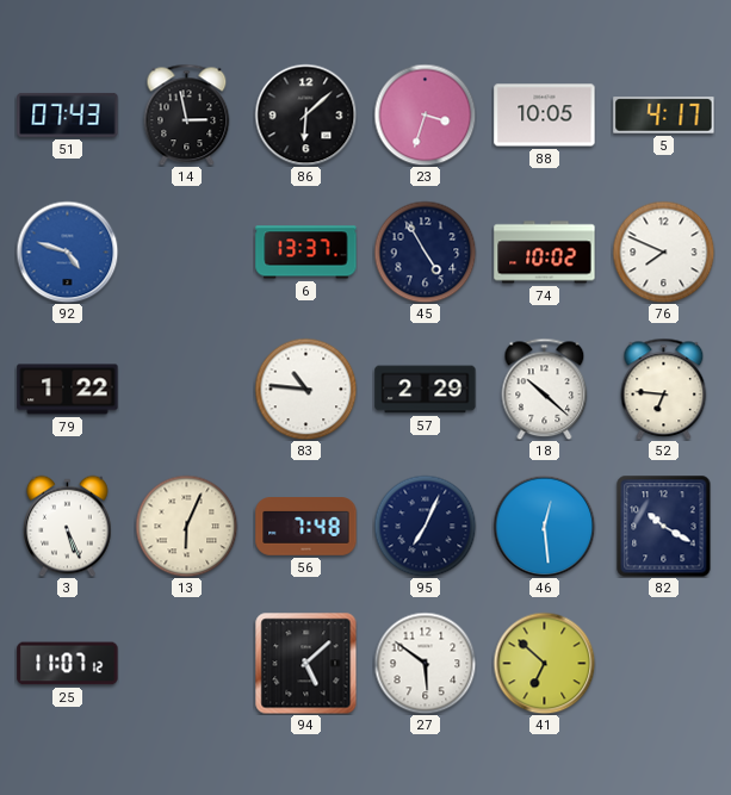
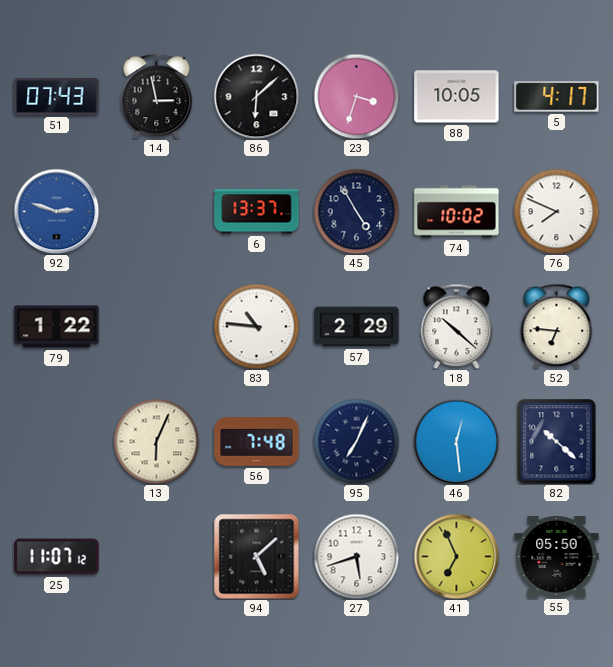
92: 4:48 -> 2:48 (56, 211)
3: 5:26 -> none (68, 526)
82: 10:20 -> 10:22 (557, 441)
27: 5:51 -> 5:42 (356, 556)
41: 6:52 -> 6:56 (456, 556)
55: none -> 05:50 (557, 556)
